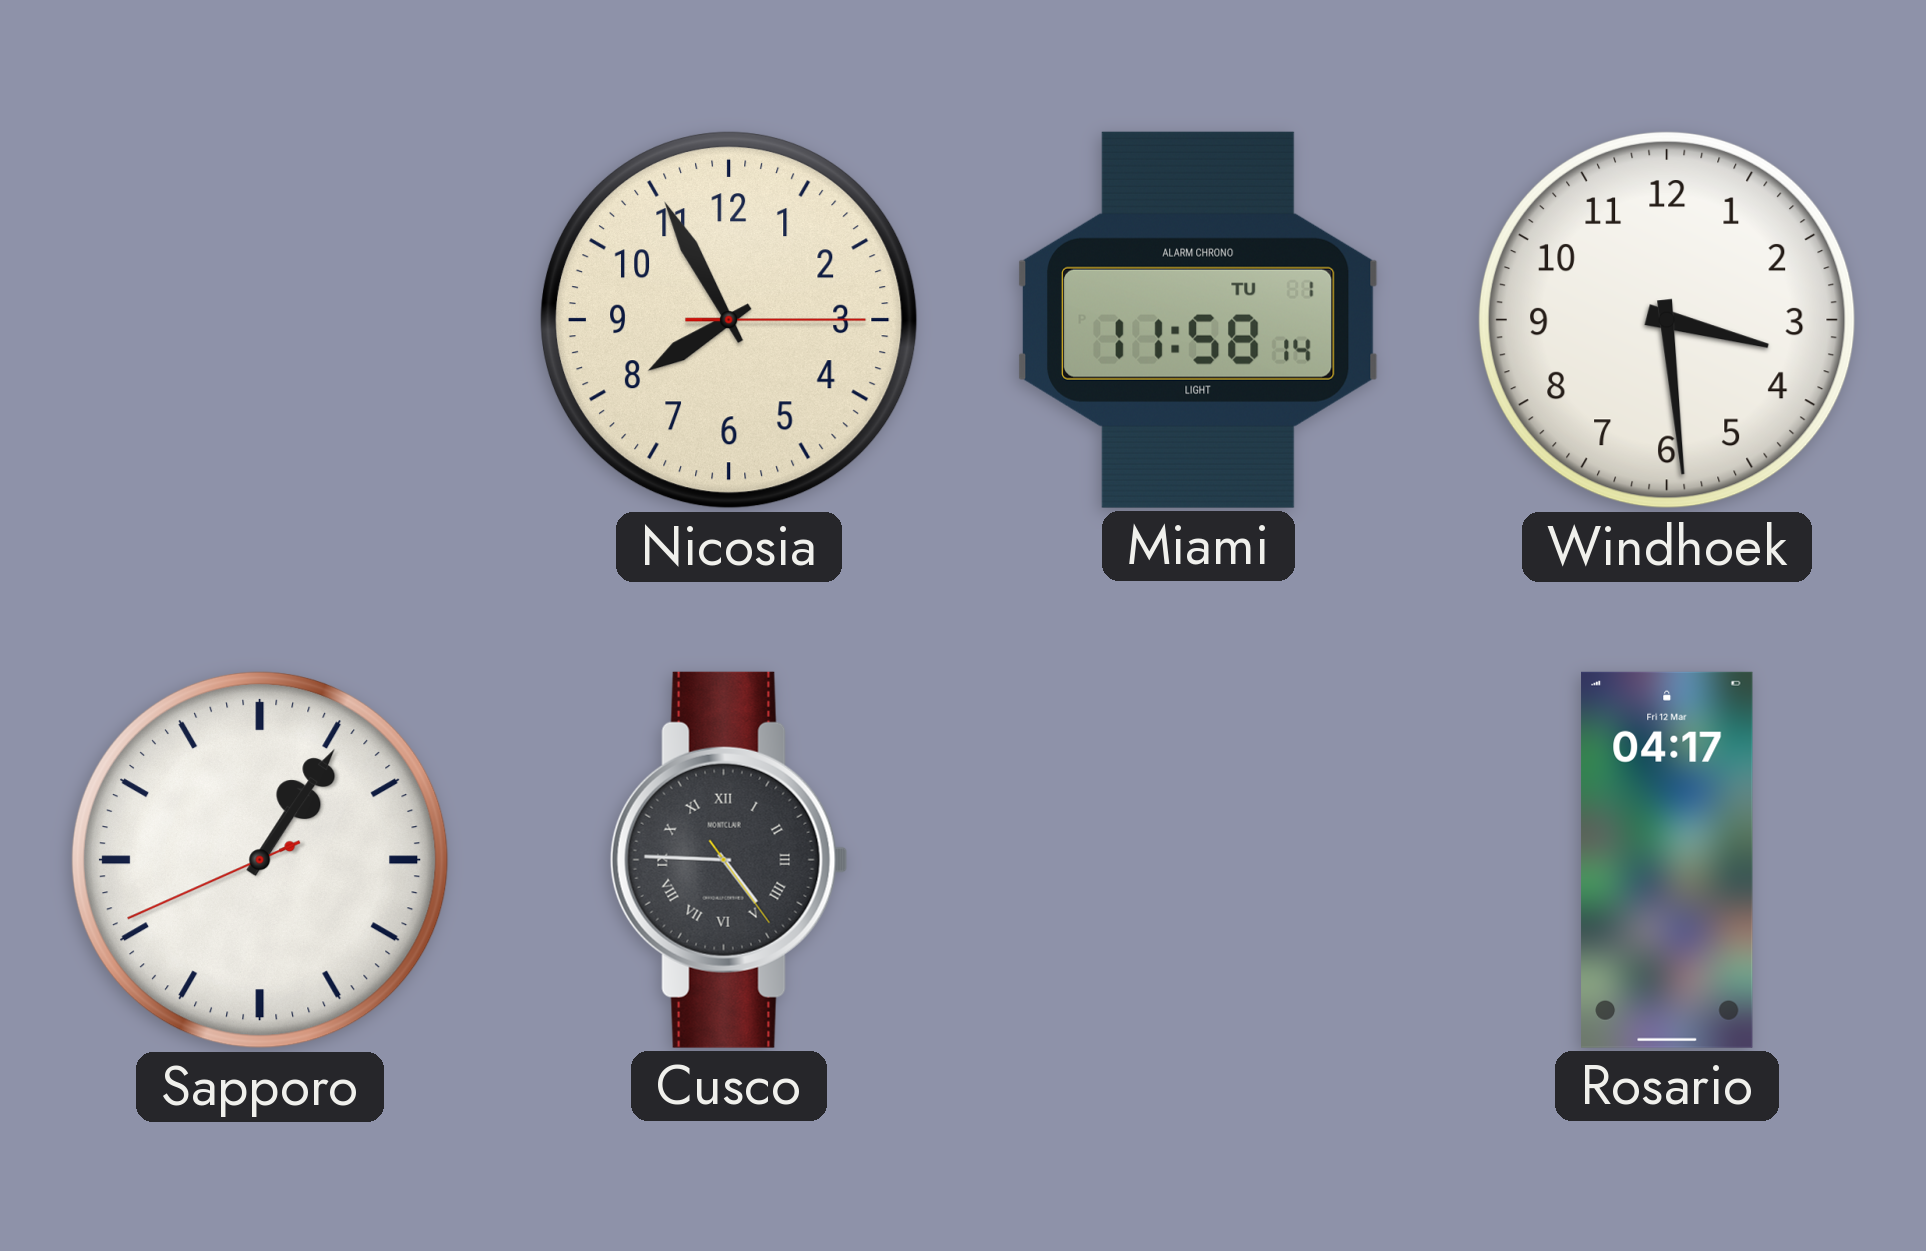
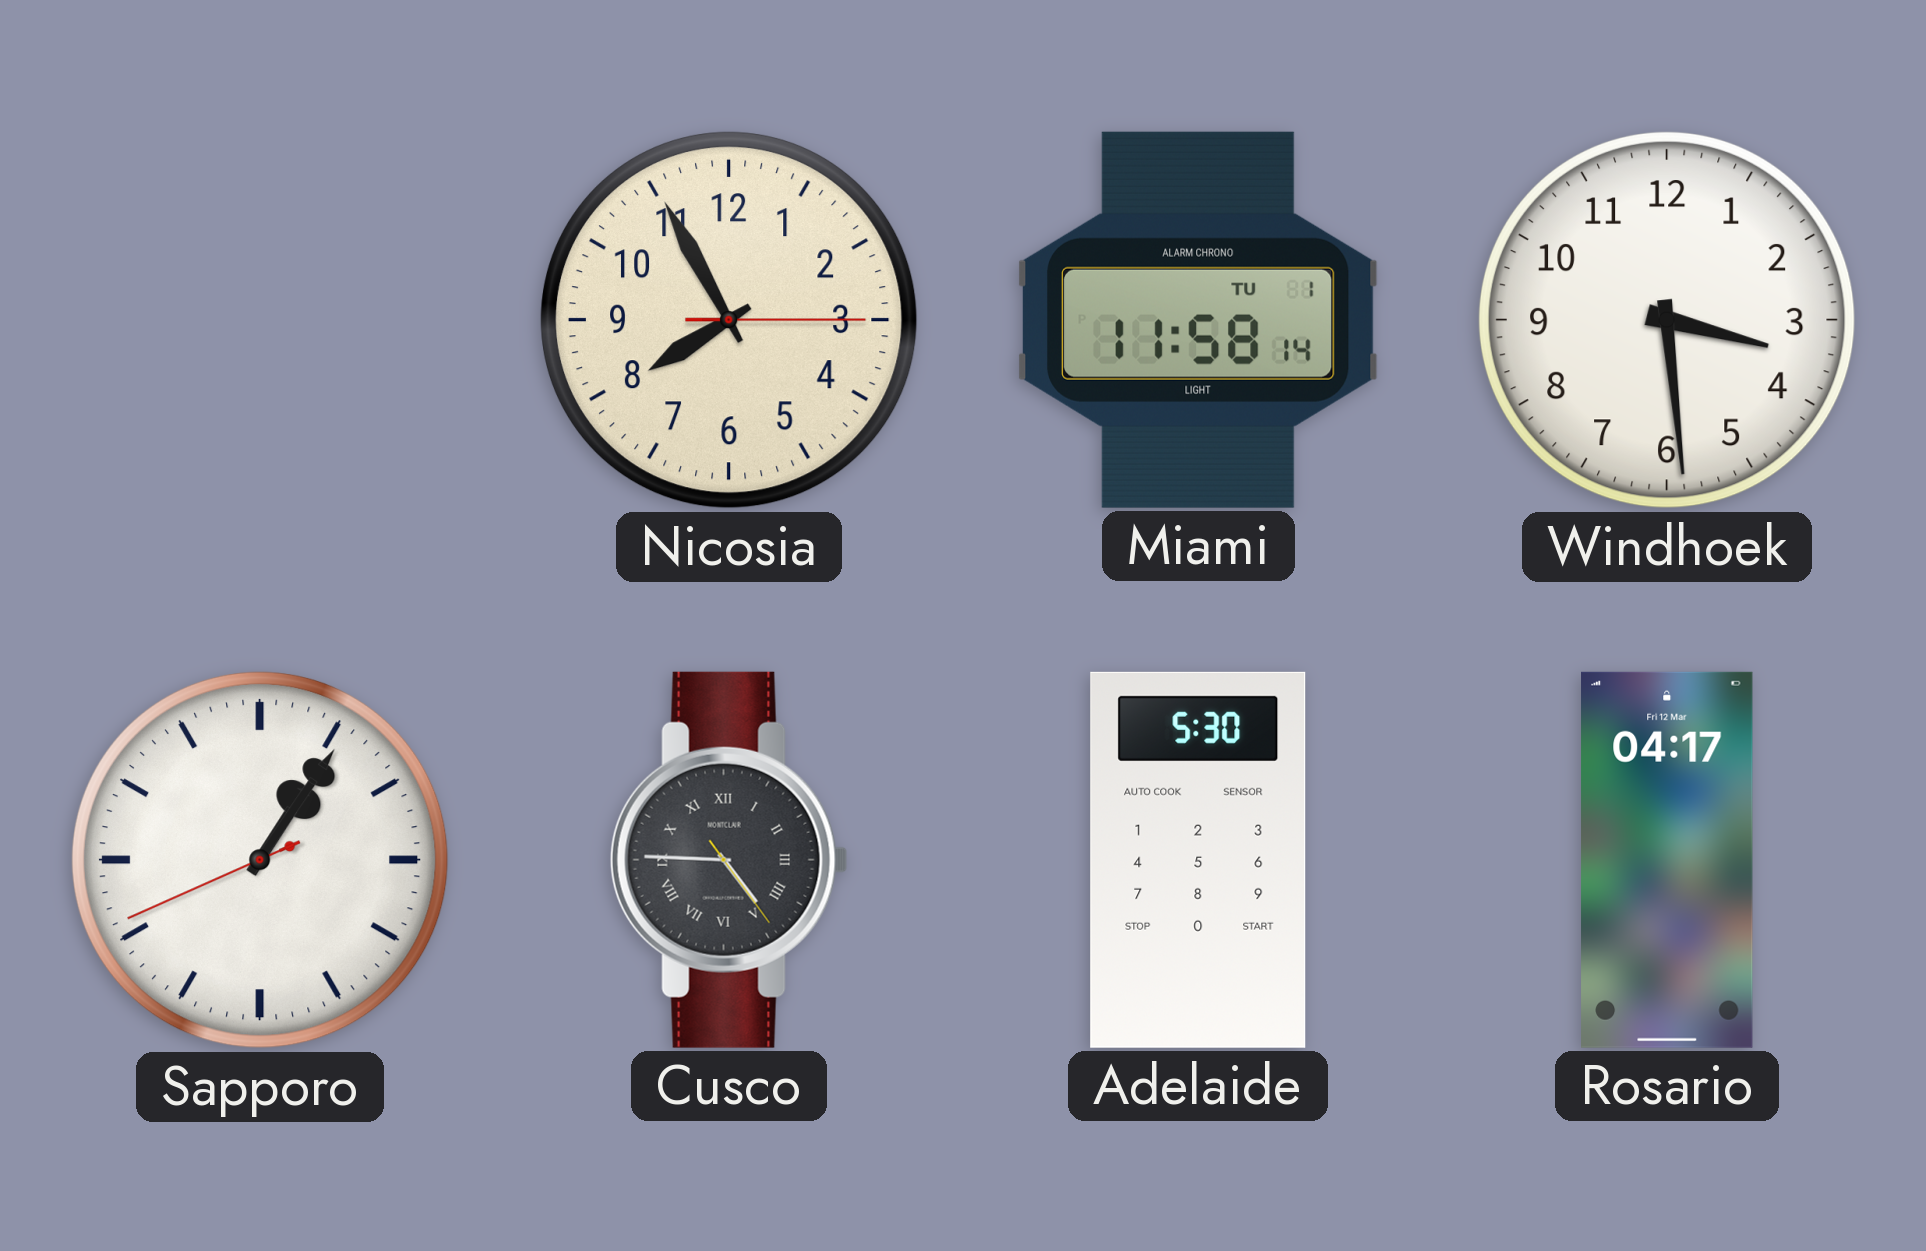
Adelaide: none -> 5:30 (1198, 860)
